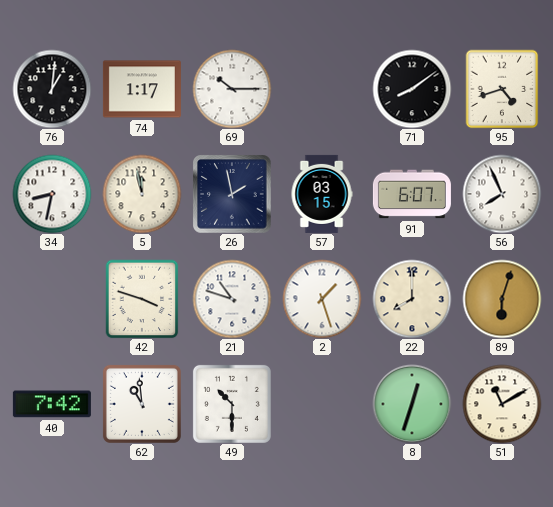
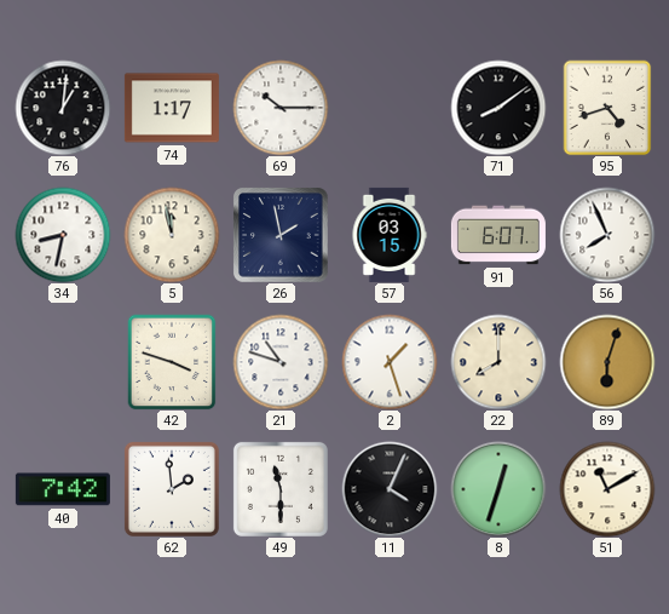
62: 10:59 -> 1:59 (172, 489)
49: 10:30 -> 11:30 (281, 489)
11: none -> 4:04 (390, 489)
